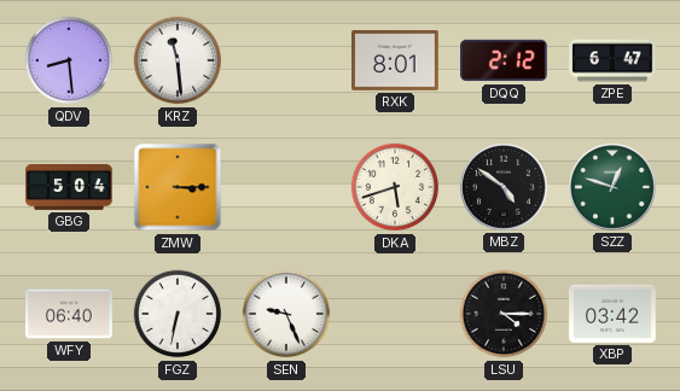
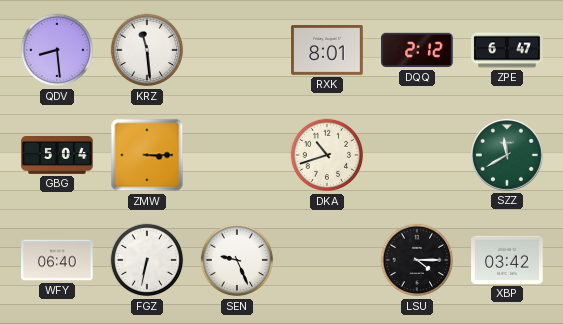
DKA: 5:42 -> 10:42 (327, 155)
MBZ: 4:51 -> none (505, 188)
SZZ: 12:48 -> 11:40 (508, 156)
